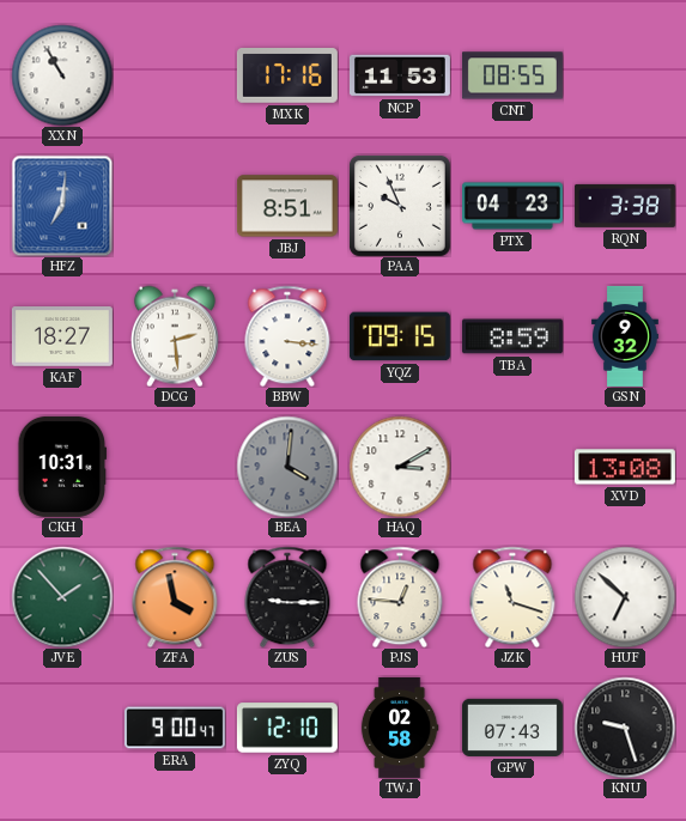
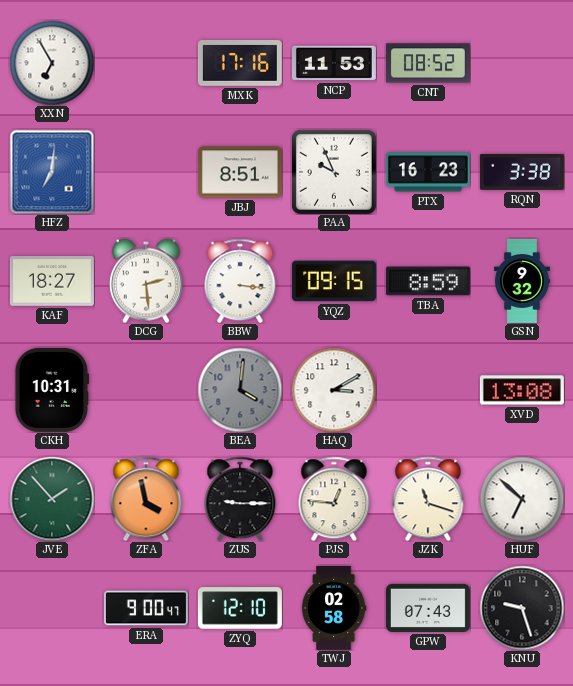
XXN: 10:55 -> 6:55 (52, 63)
CNT: 08:55 -> 08:52 (428, 63)
PTX: 04:23 -> 16:23 (428, 172)
